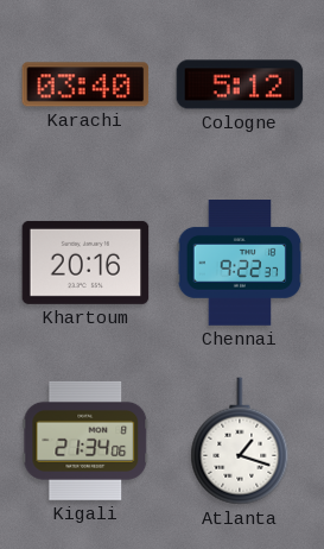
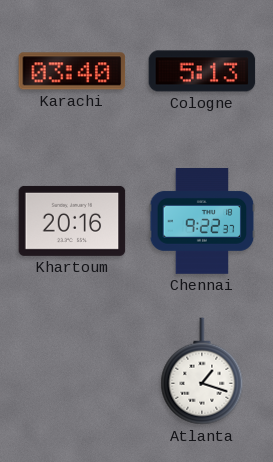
Cologne: 5:12 -> 5:13 (202, 71)
Kigali: 21:34 -> none (85, 441)
